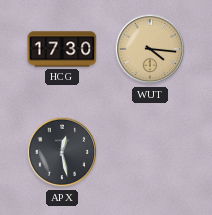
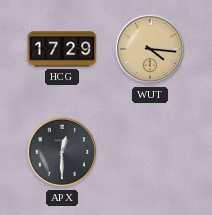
HCG: 17:30 -> 17:29 (62, 49)
APX: 12:28 -> 12:30 (62, 152)
